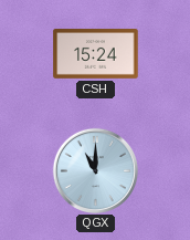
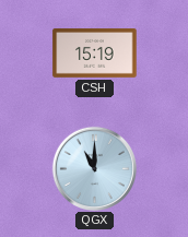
CSH: 15:24 -> 15:19 (95, 54)
